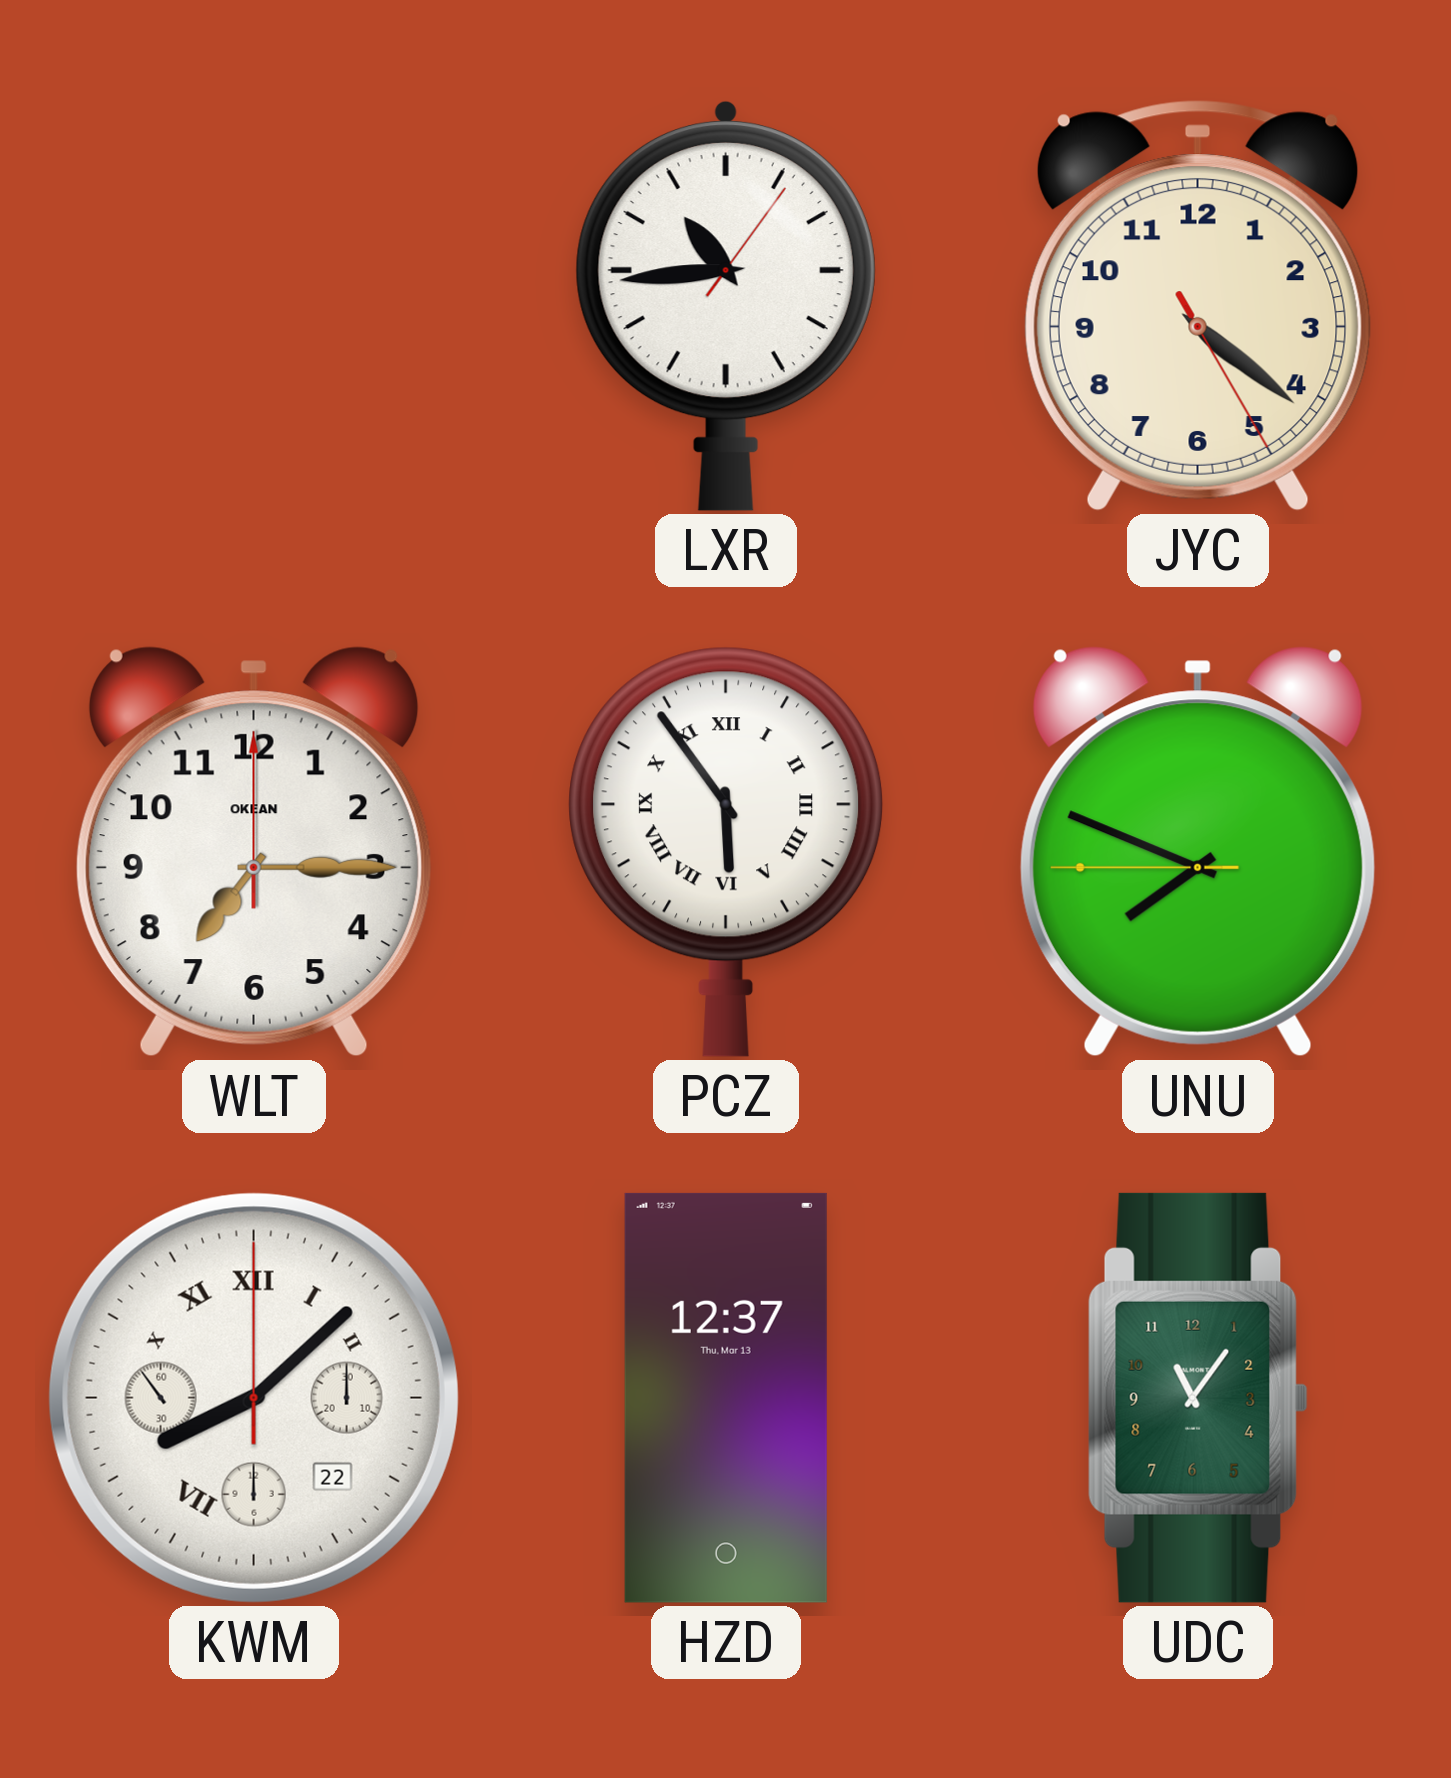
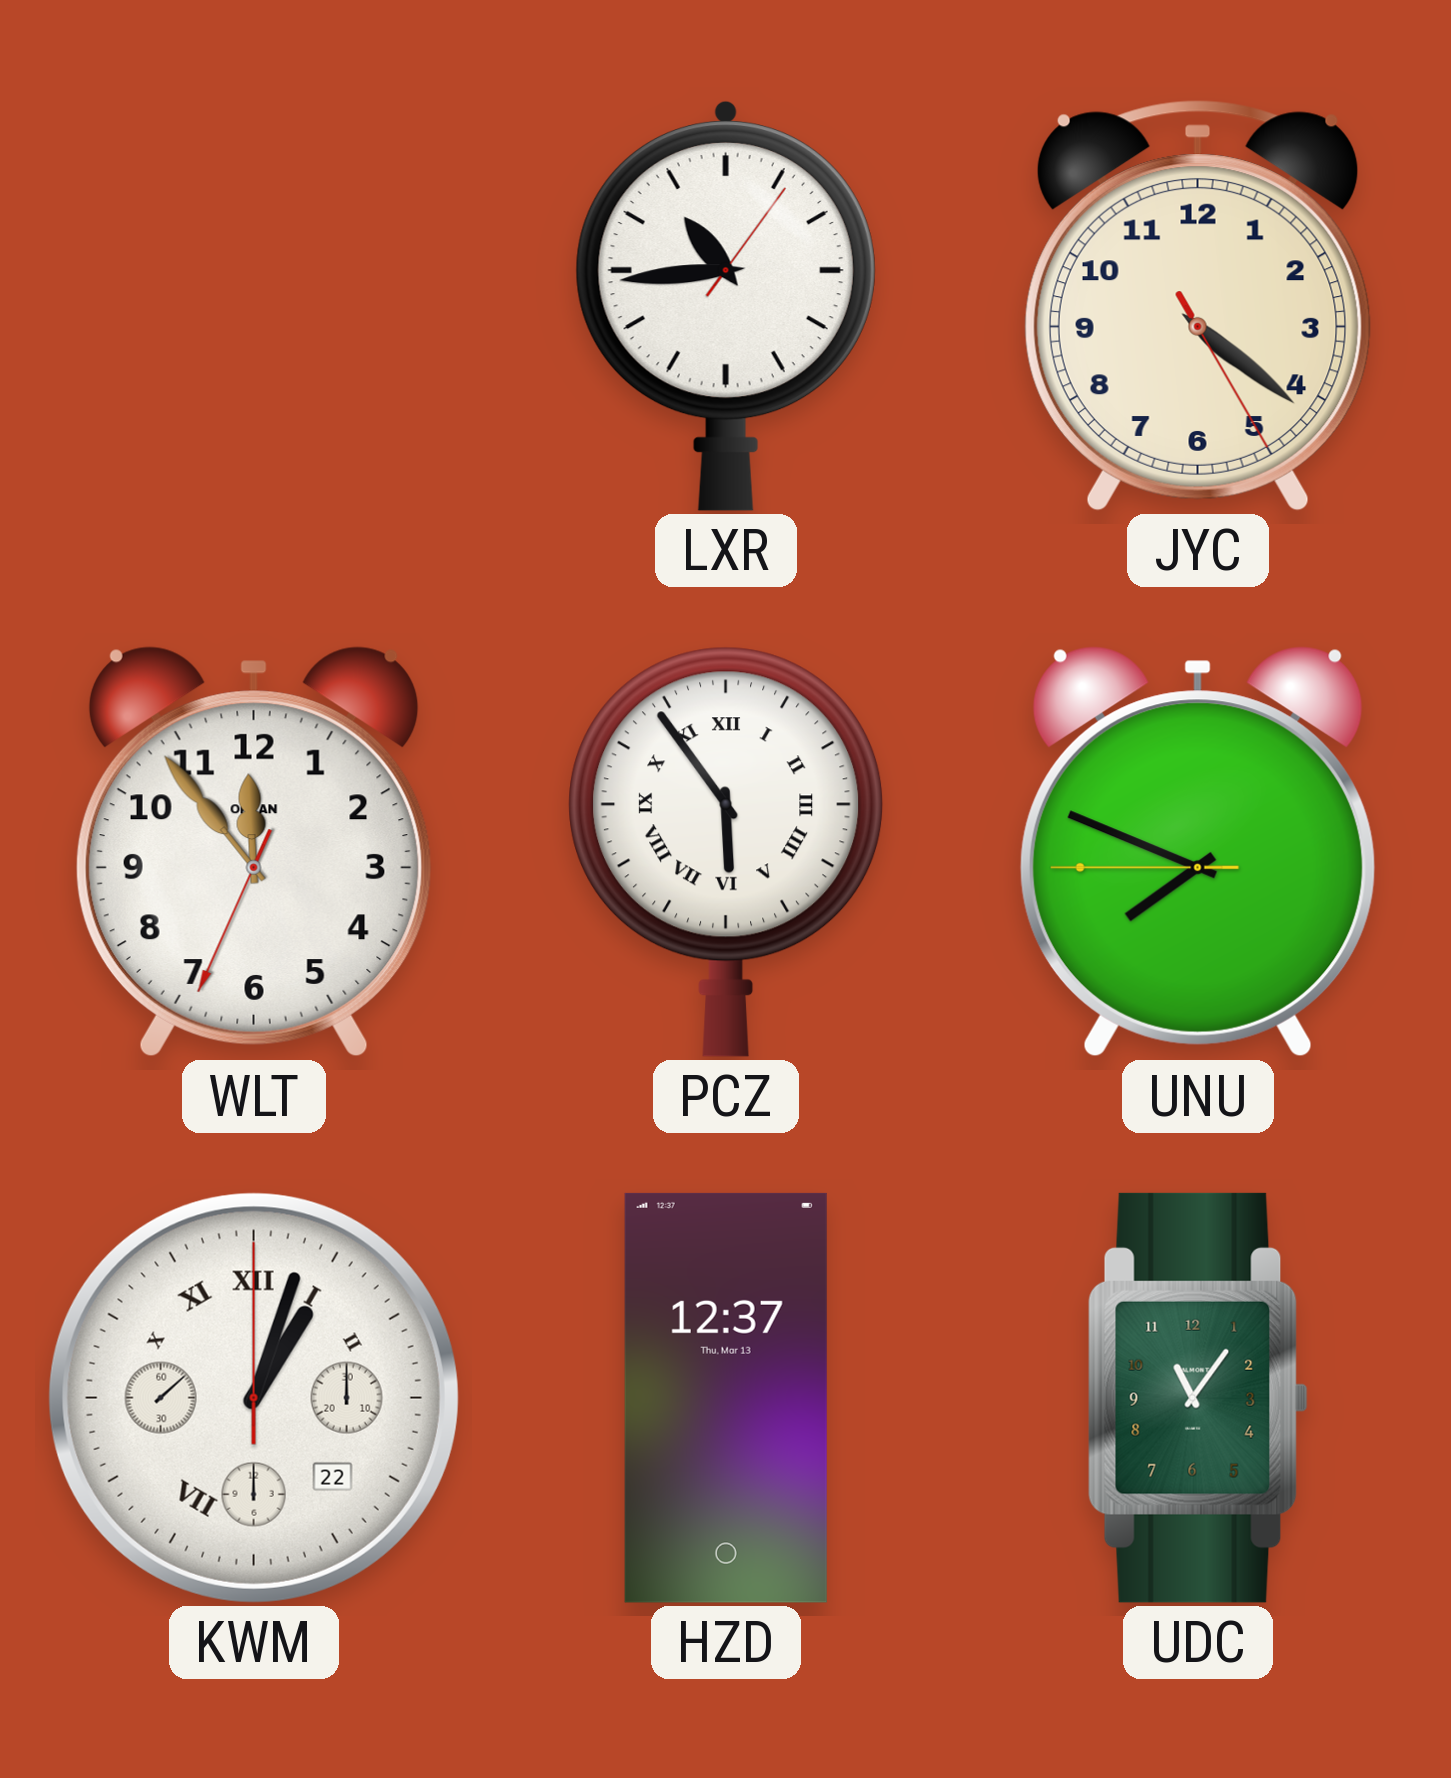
WLT: 7:15 -> 11:53 (254, 852)
KWM: 8:07 -> 1:03 (254, 1398)
